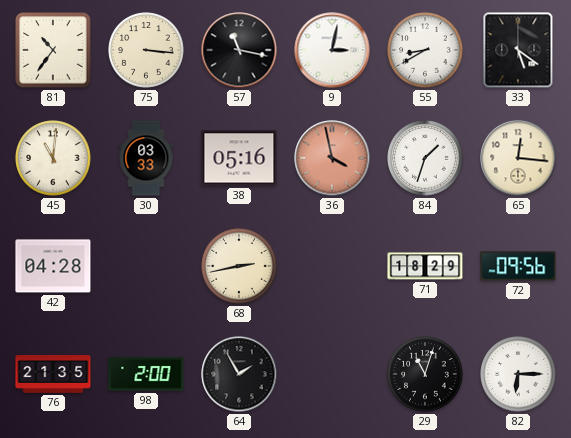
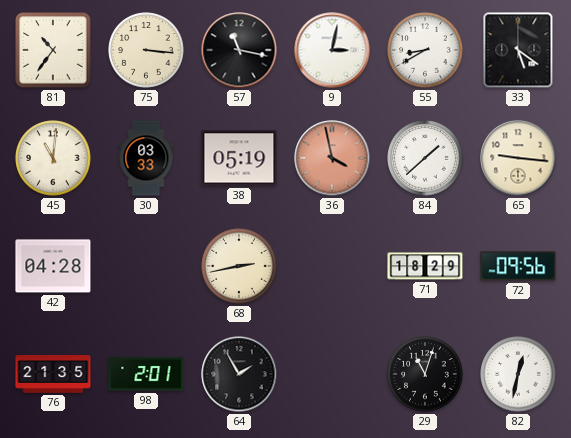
38: 05:16 -> 05:19 (239, 158)
84: 1:33 -> 1:38 (425, 158)
65: 12:16 -> 9:16 (518, 158)
98: 2:00 -> 2:01 (146, 374)
82: 6:15 -> 12:32 (518, 374)
